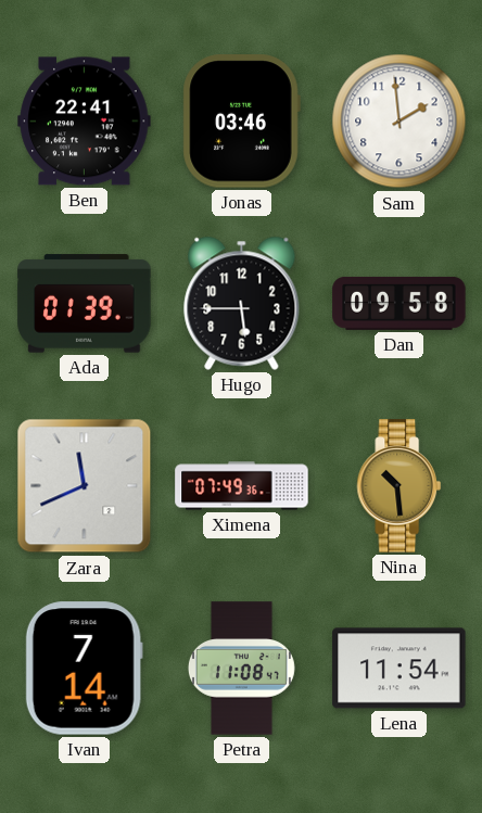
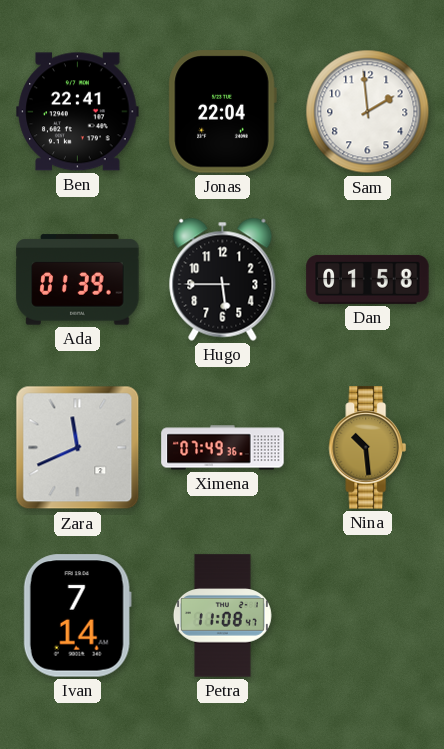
Jonas: 03:46 -> 22:04 (222, 112)
Dan: 09:58 -> 01:58 (368, 279)
Lena: 11:54 -> none (399, 669)
